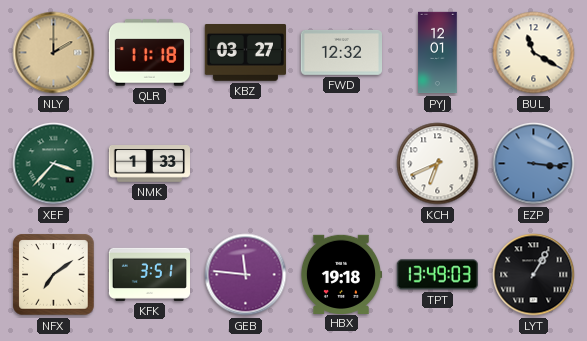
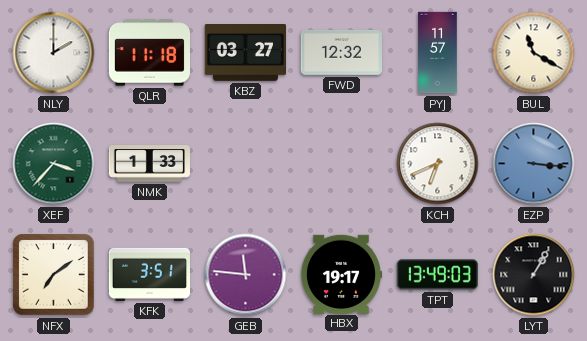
NLY dial: champagne -> white (54, 53)
PYJ: 12:01 -> 11:57 (438, 53)
HBX: 19:18 -> 19:17 (340, 274)
